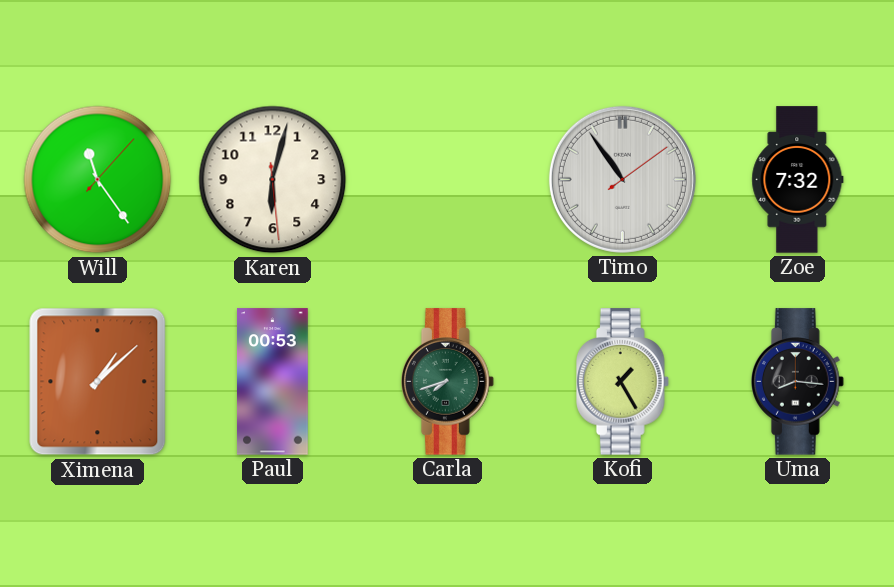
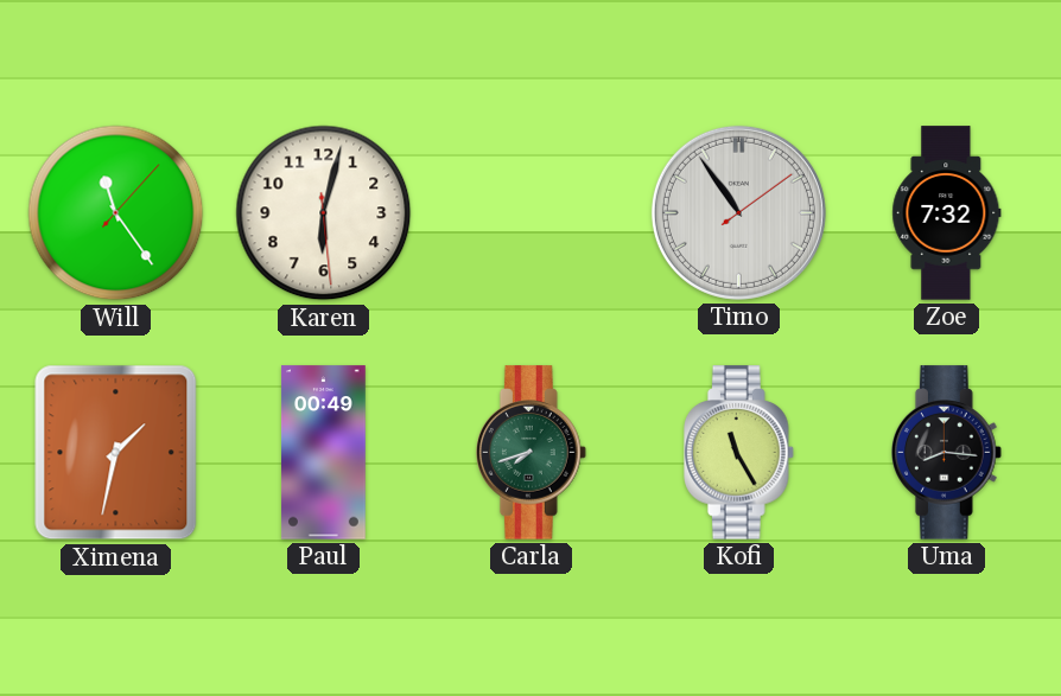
Ximena: 1:08 -> 1:32 (116, 453)
Paul: 00:53 -> 00:49 (324, 453)
Kofi: 1:25 -> 11:25 (739, 453)
